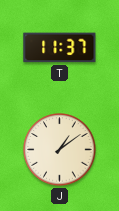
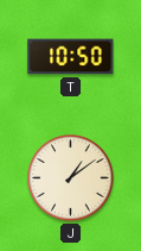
T: 11:37 -> 10:50 (71, 57)
